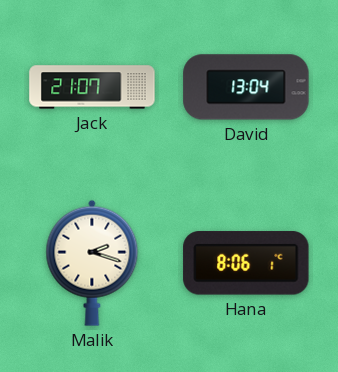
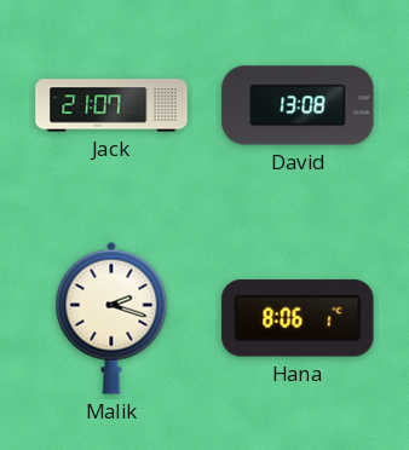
David: 13:04 -> 13:08 (298, 105)
